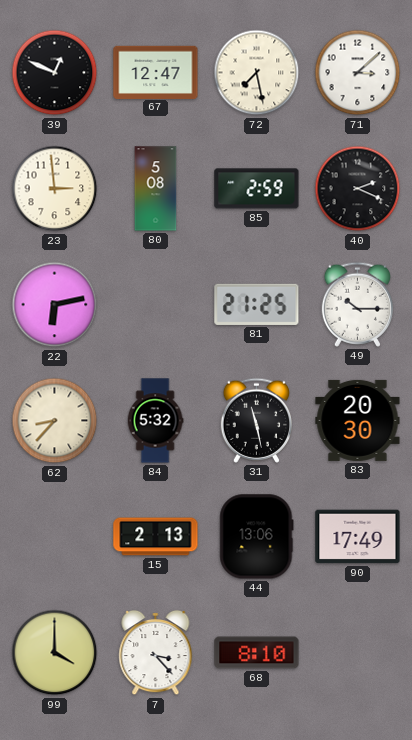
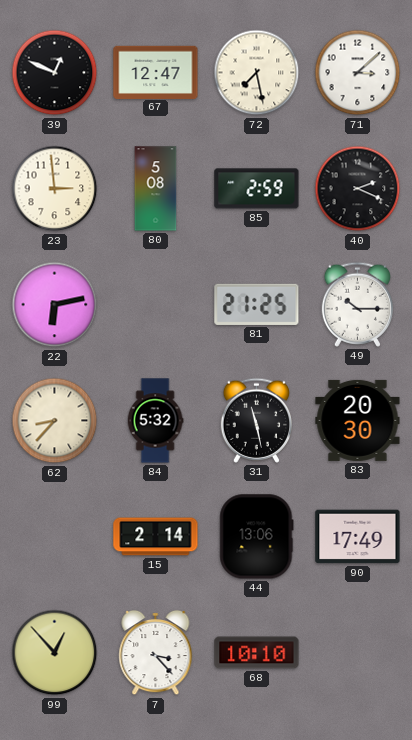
15: 2:13 -> 2:14 (156, 537)
99: 4:00 -> 12:53 (55, 653)
68: 8:10 -> 10:10 (257, 653)
